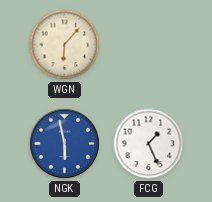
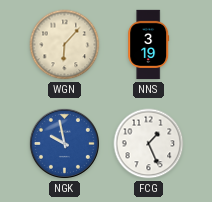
NNS: none -> 3:19 (149, 45)
NGK: 5:58 -> 9:58 (64, 143)
